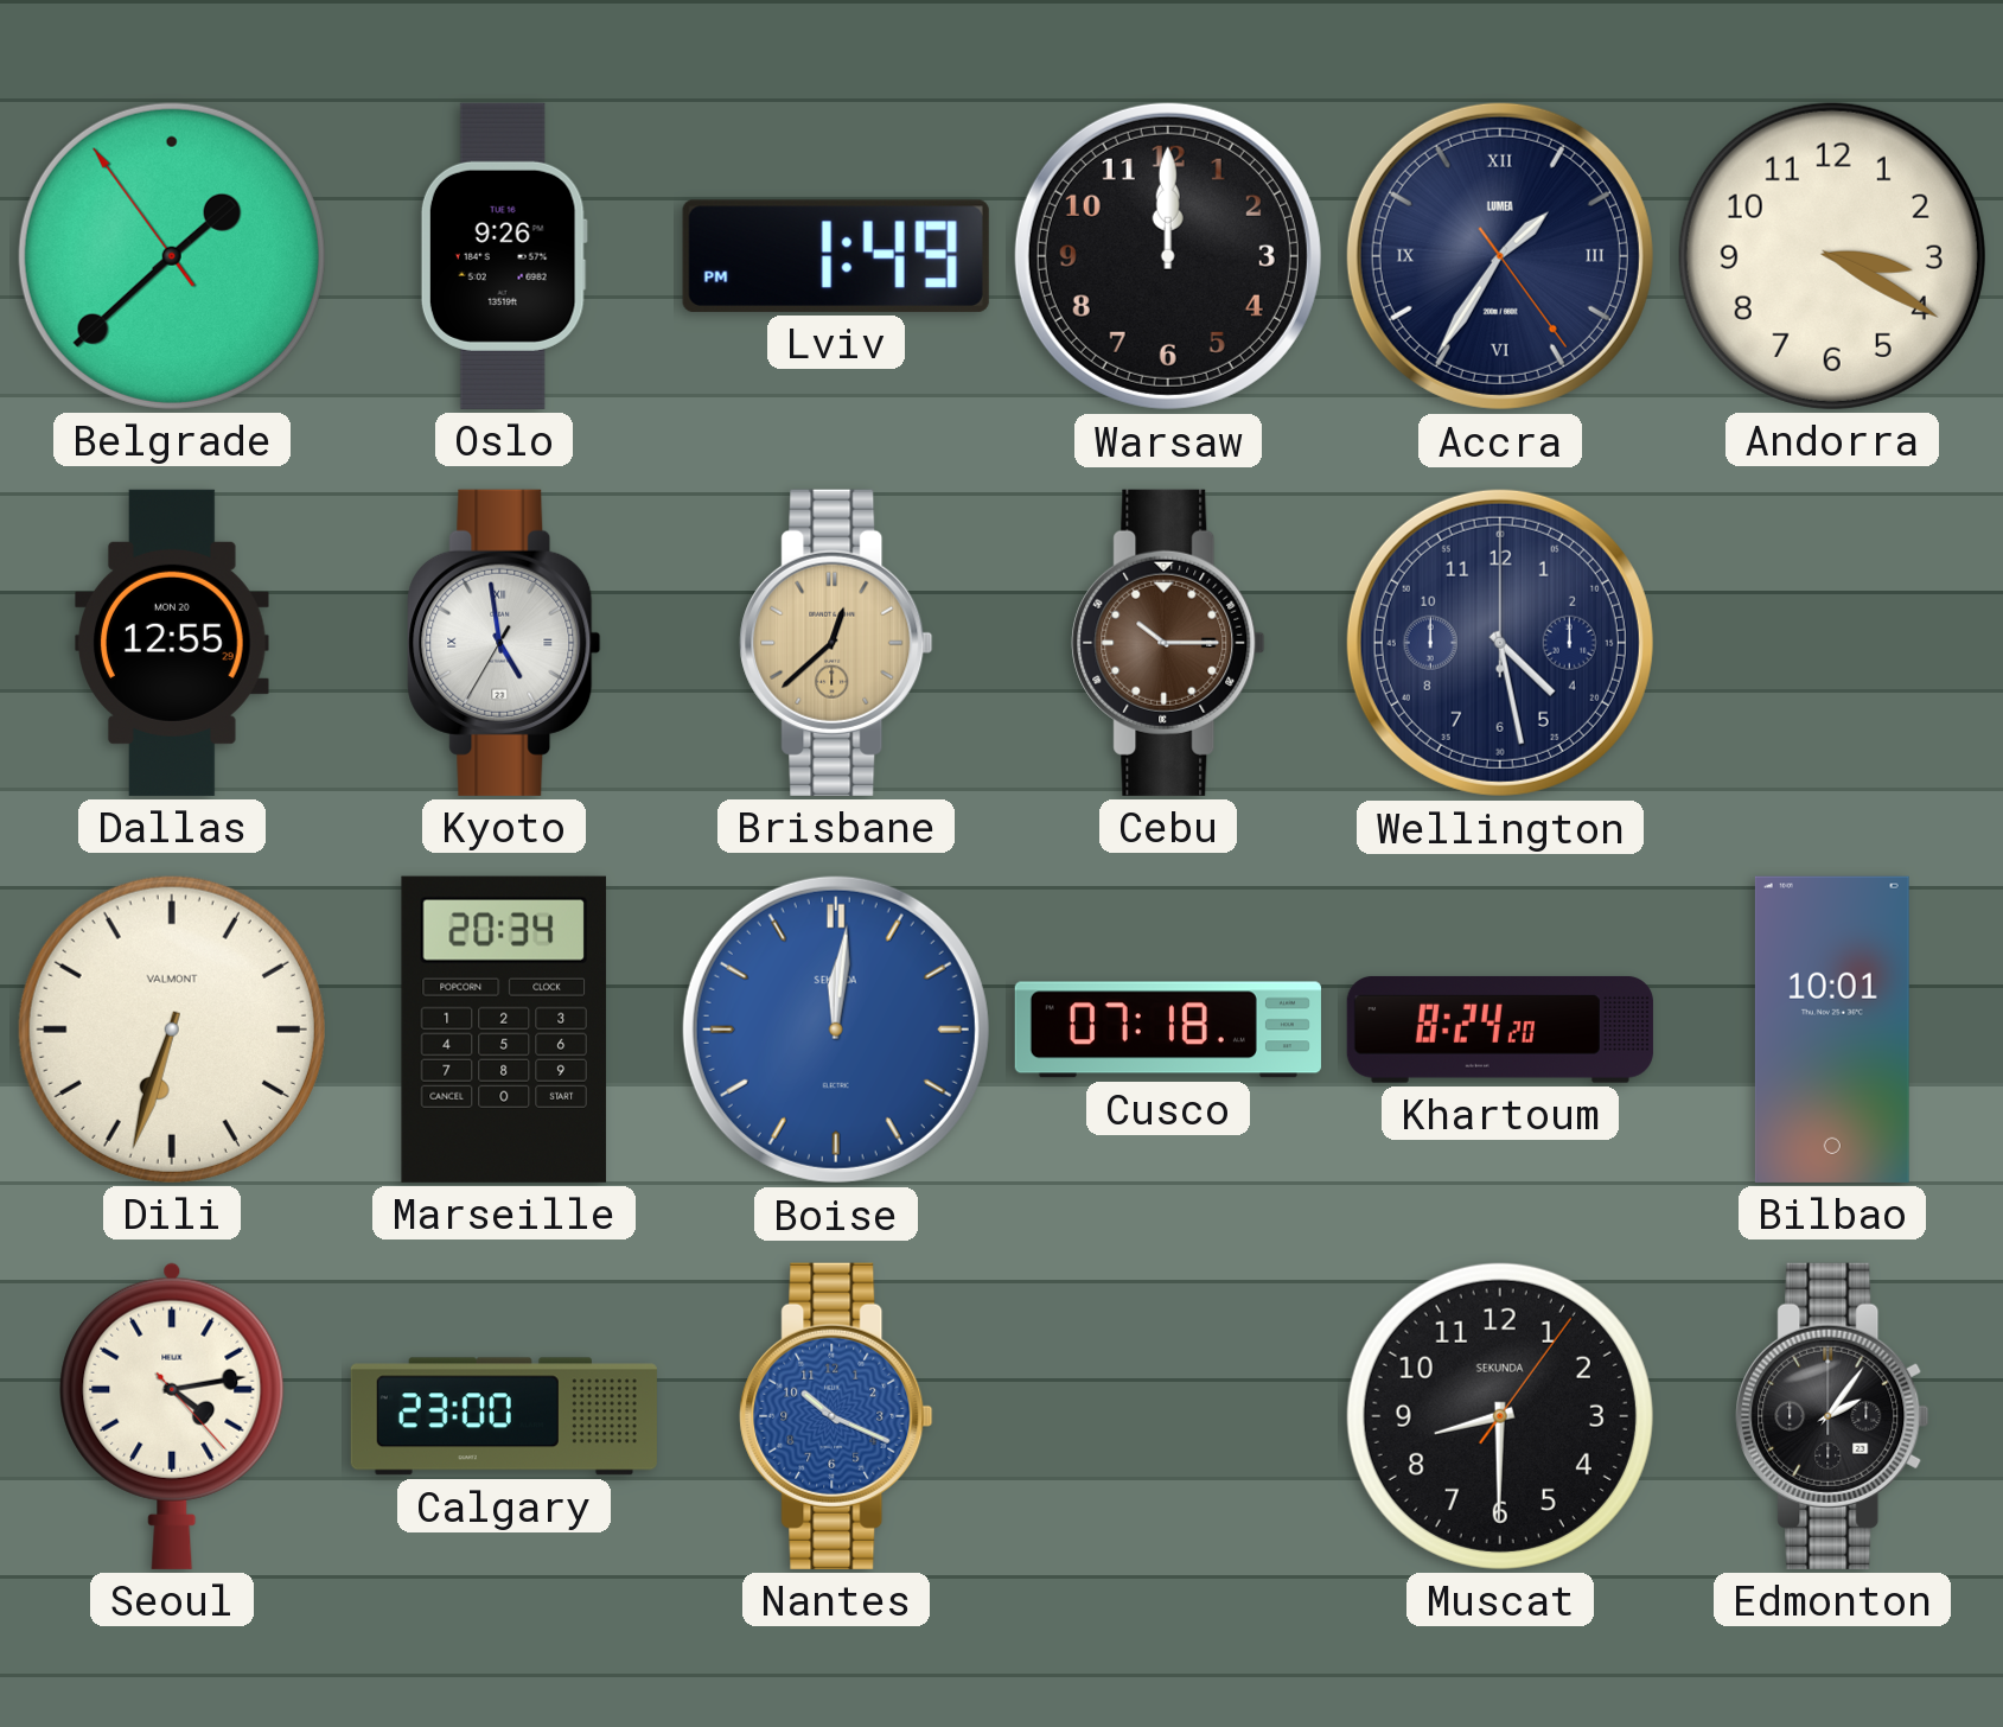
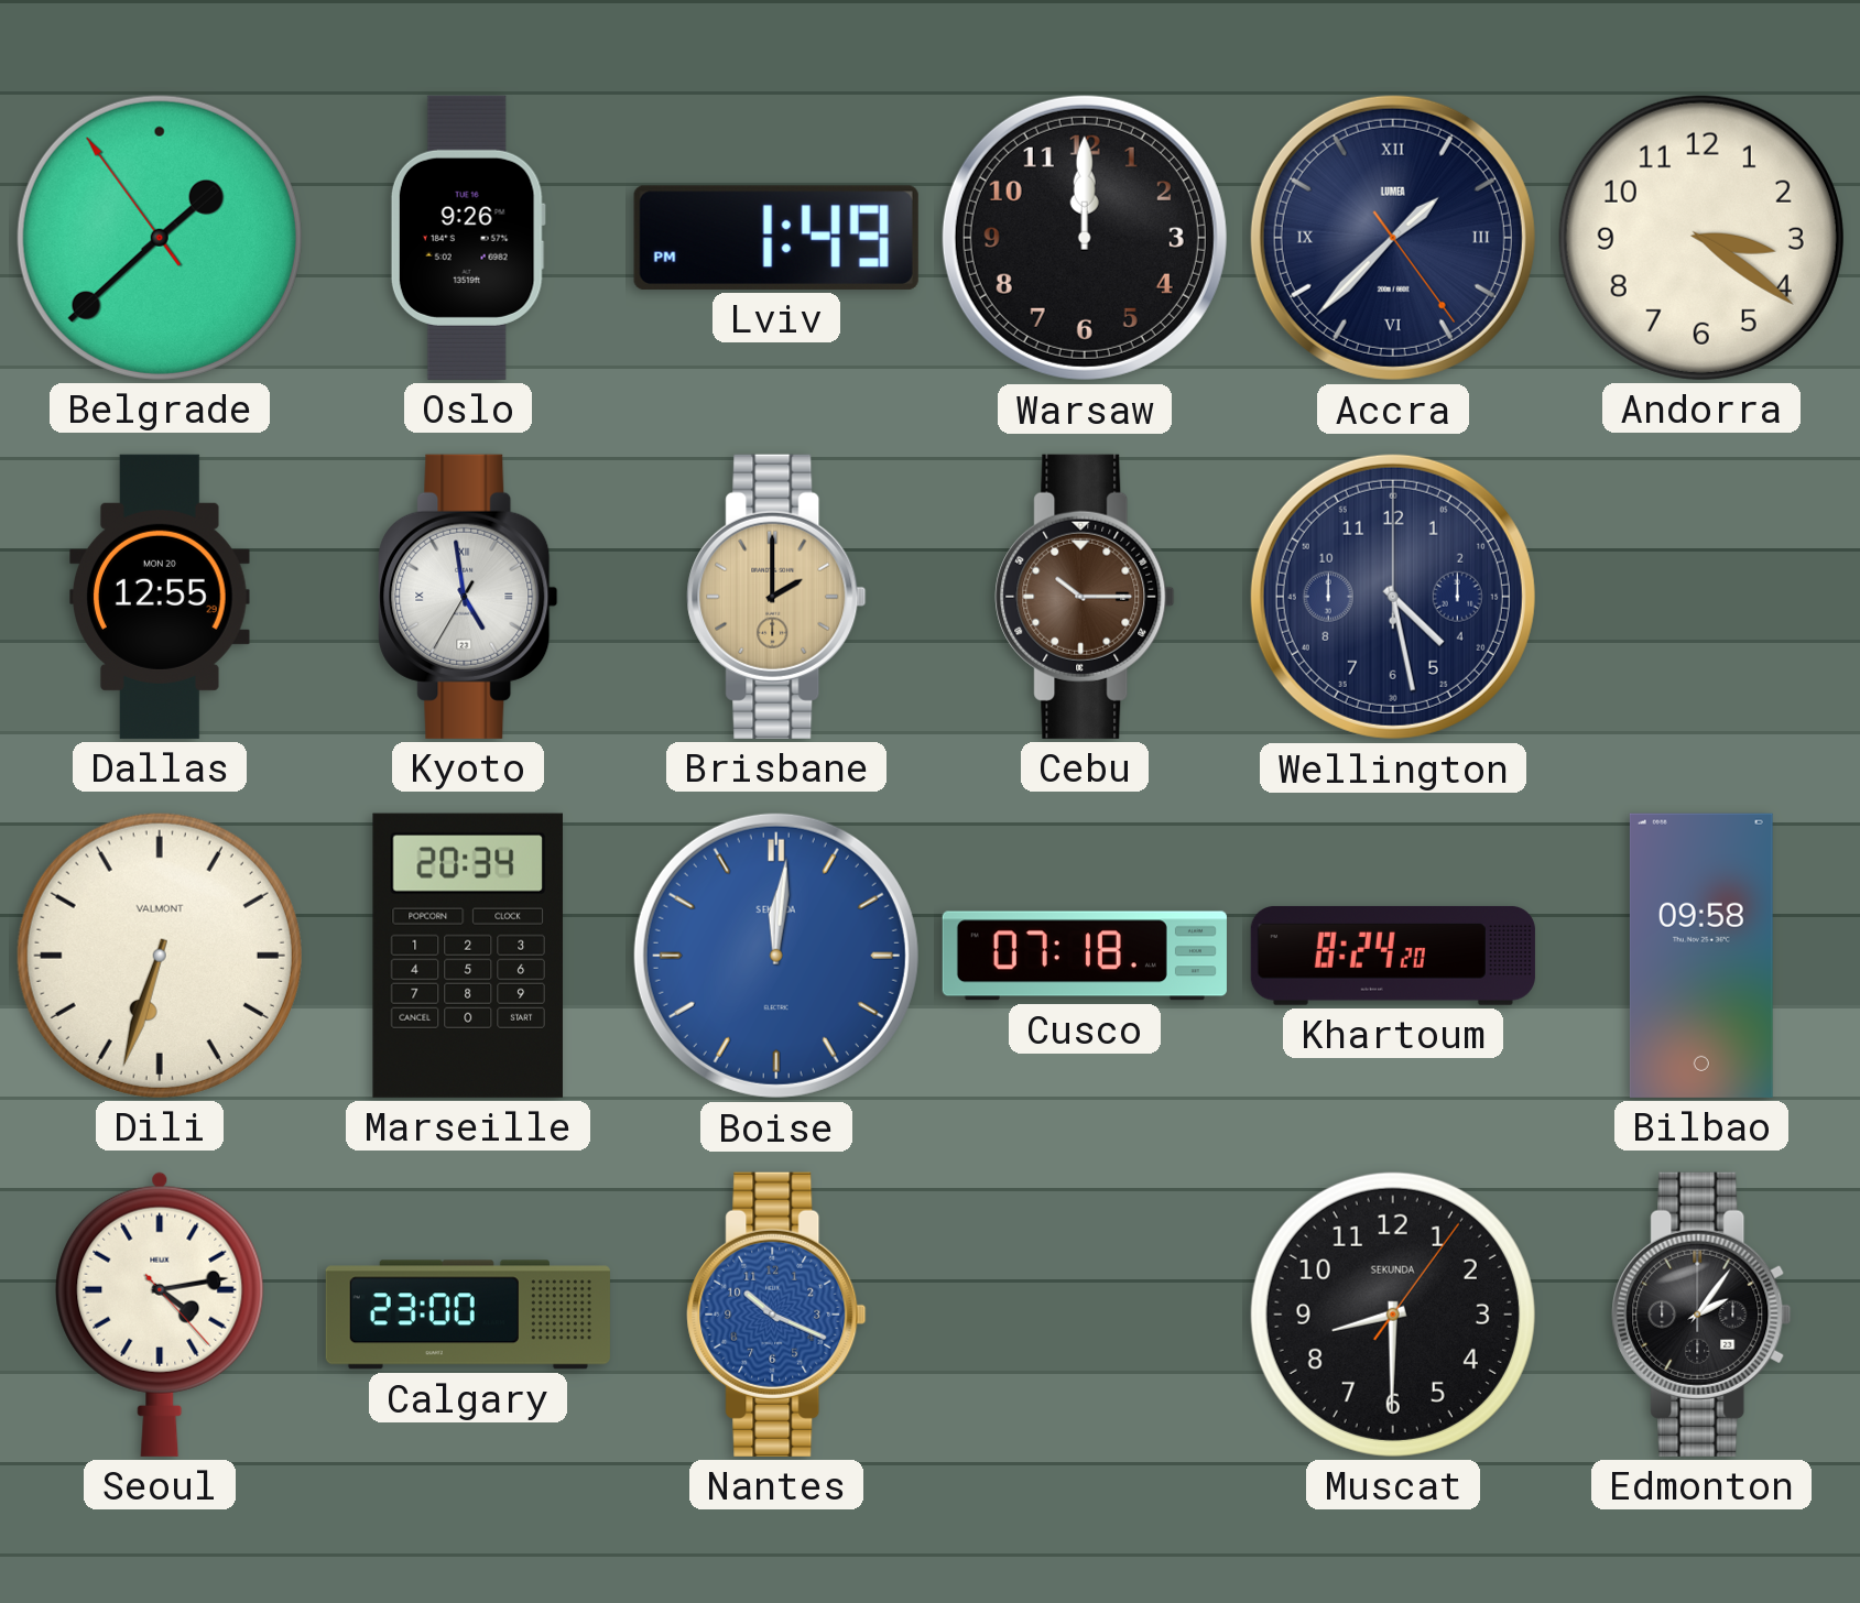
Accra: 1:35 -> 1:37 (1393, 238)
Andorra: 3:20 -> 3:21 (1701, 238)
Brisbane: 12:38 -> 2:00 (776, 597)
Bilbao: 10:01 -> 09:58 (1701, 956)
